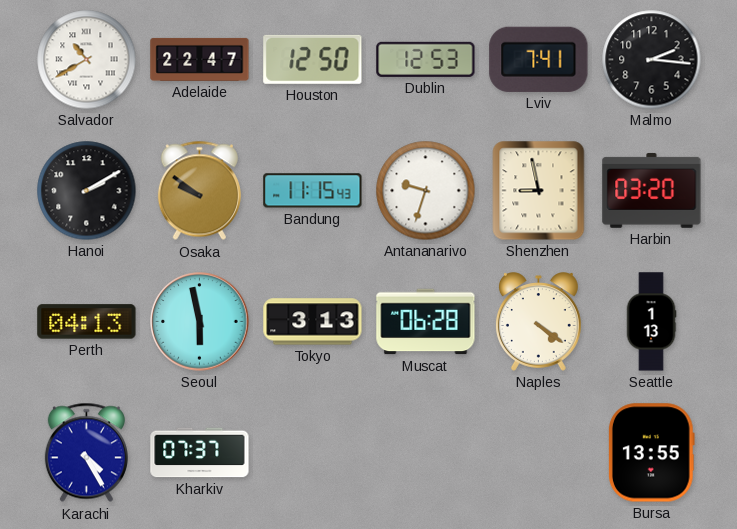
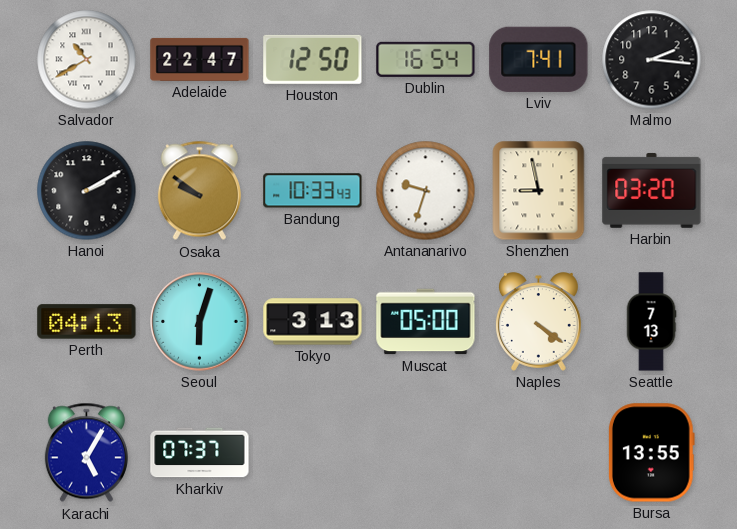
Dublin: 12:53 -> 16:54 (426, 59)
Bandung: 11:15 -> 10:33 (313, 191)
Seoul: 5:58 -> 6:03 (200, 322)
Muscat: 06:28 -> 05:00 (426, 322)
Seattle: 1:13 -> 7:13 (651, 322)
Karachi: 4:25 -> 5:05 (86, 453)
